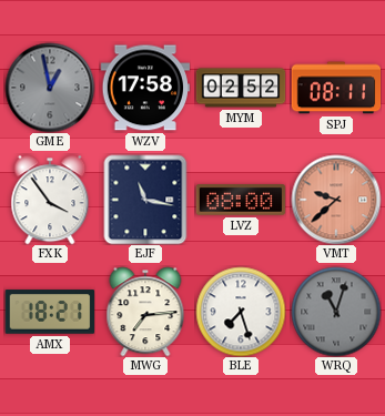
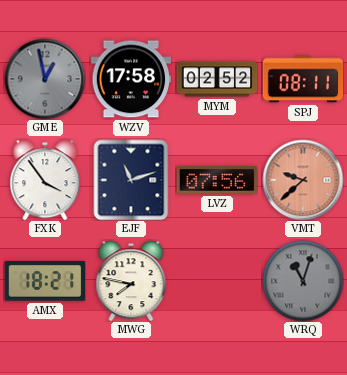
EJF: 11:17 -> 11:12 (131, 180)
LVZ: 08:00 -> 07:56 (217, 181)
MWG: 7:14 -> 7:47 (131, 281)
BLE: 7:27 -> none (241, 312)
